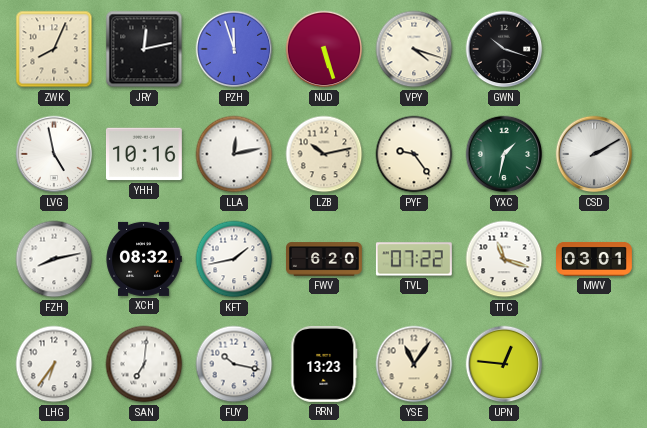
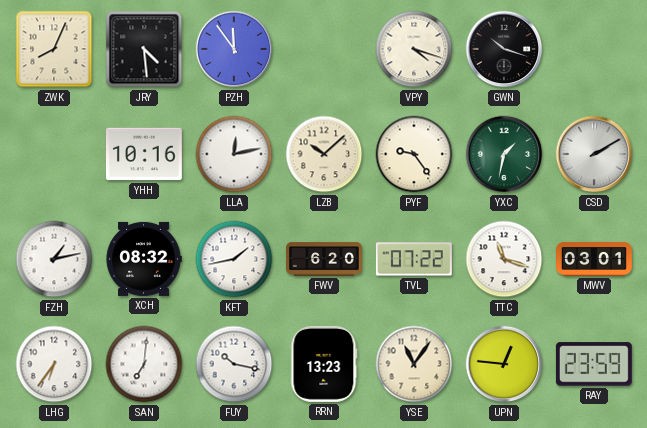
JRY: 12:13 -> 4:29 (144, 49)
PZH: 11:57 -> 11:54 (234, 49)
NUD: 5:27 -> none (324, 49)
LVG: 4:58 -> none (54, 154)
LZB: 10:13 -> 10:08 (324, 154)
FZH: 8:13 -> 1:13 (54, 259)
RAY: none -> 23:59 (594, 364)
